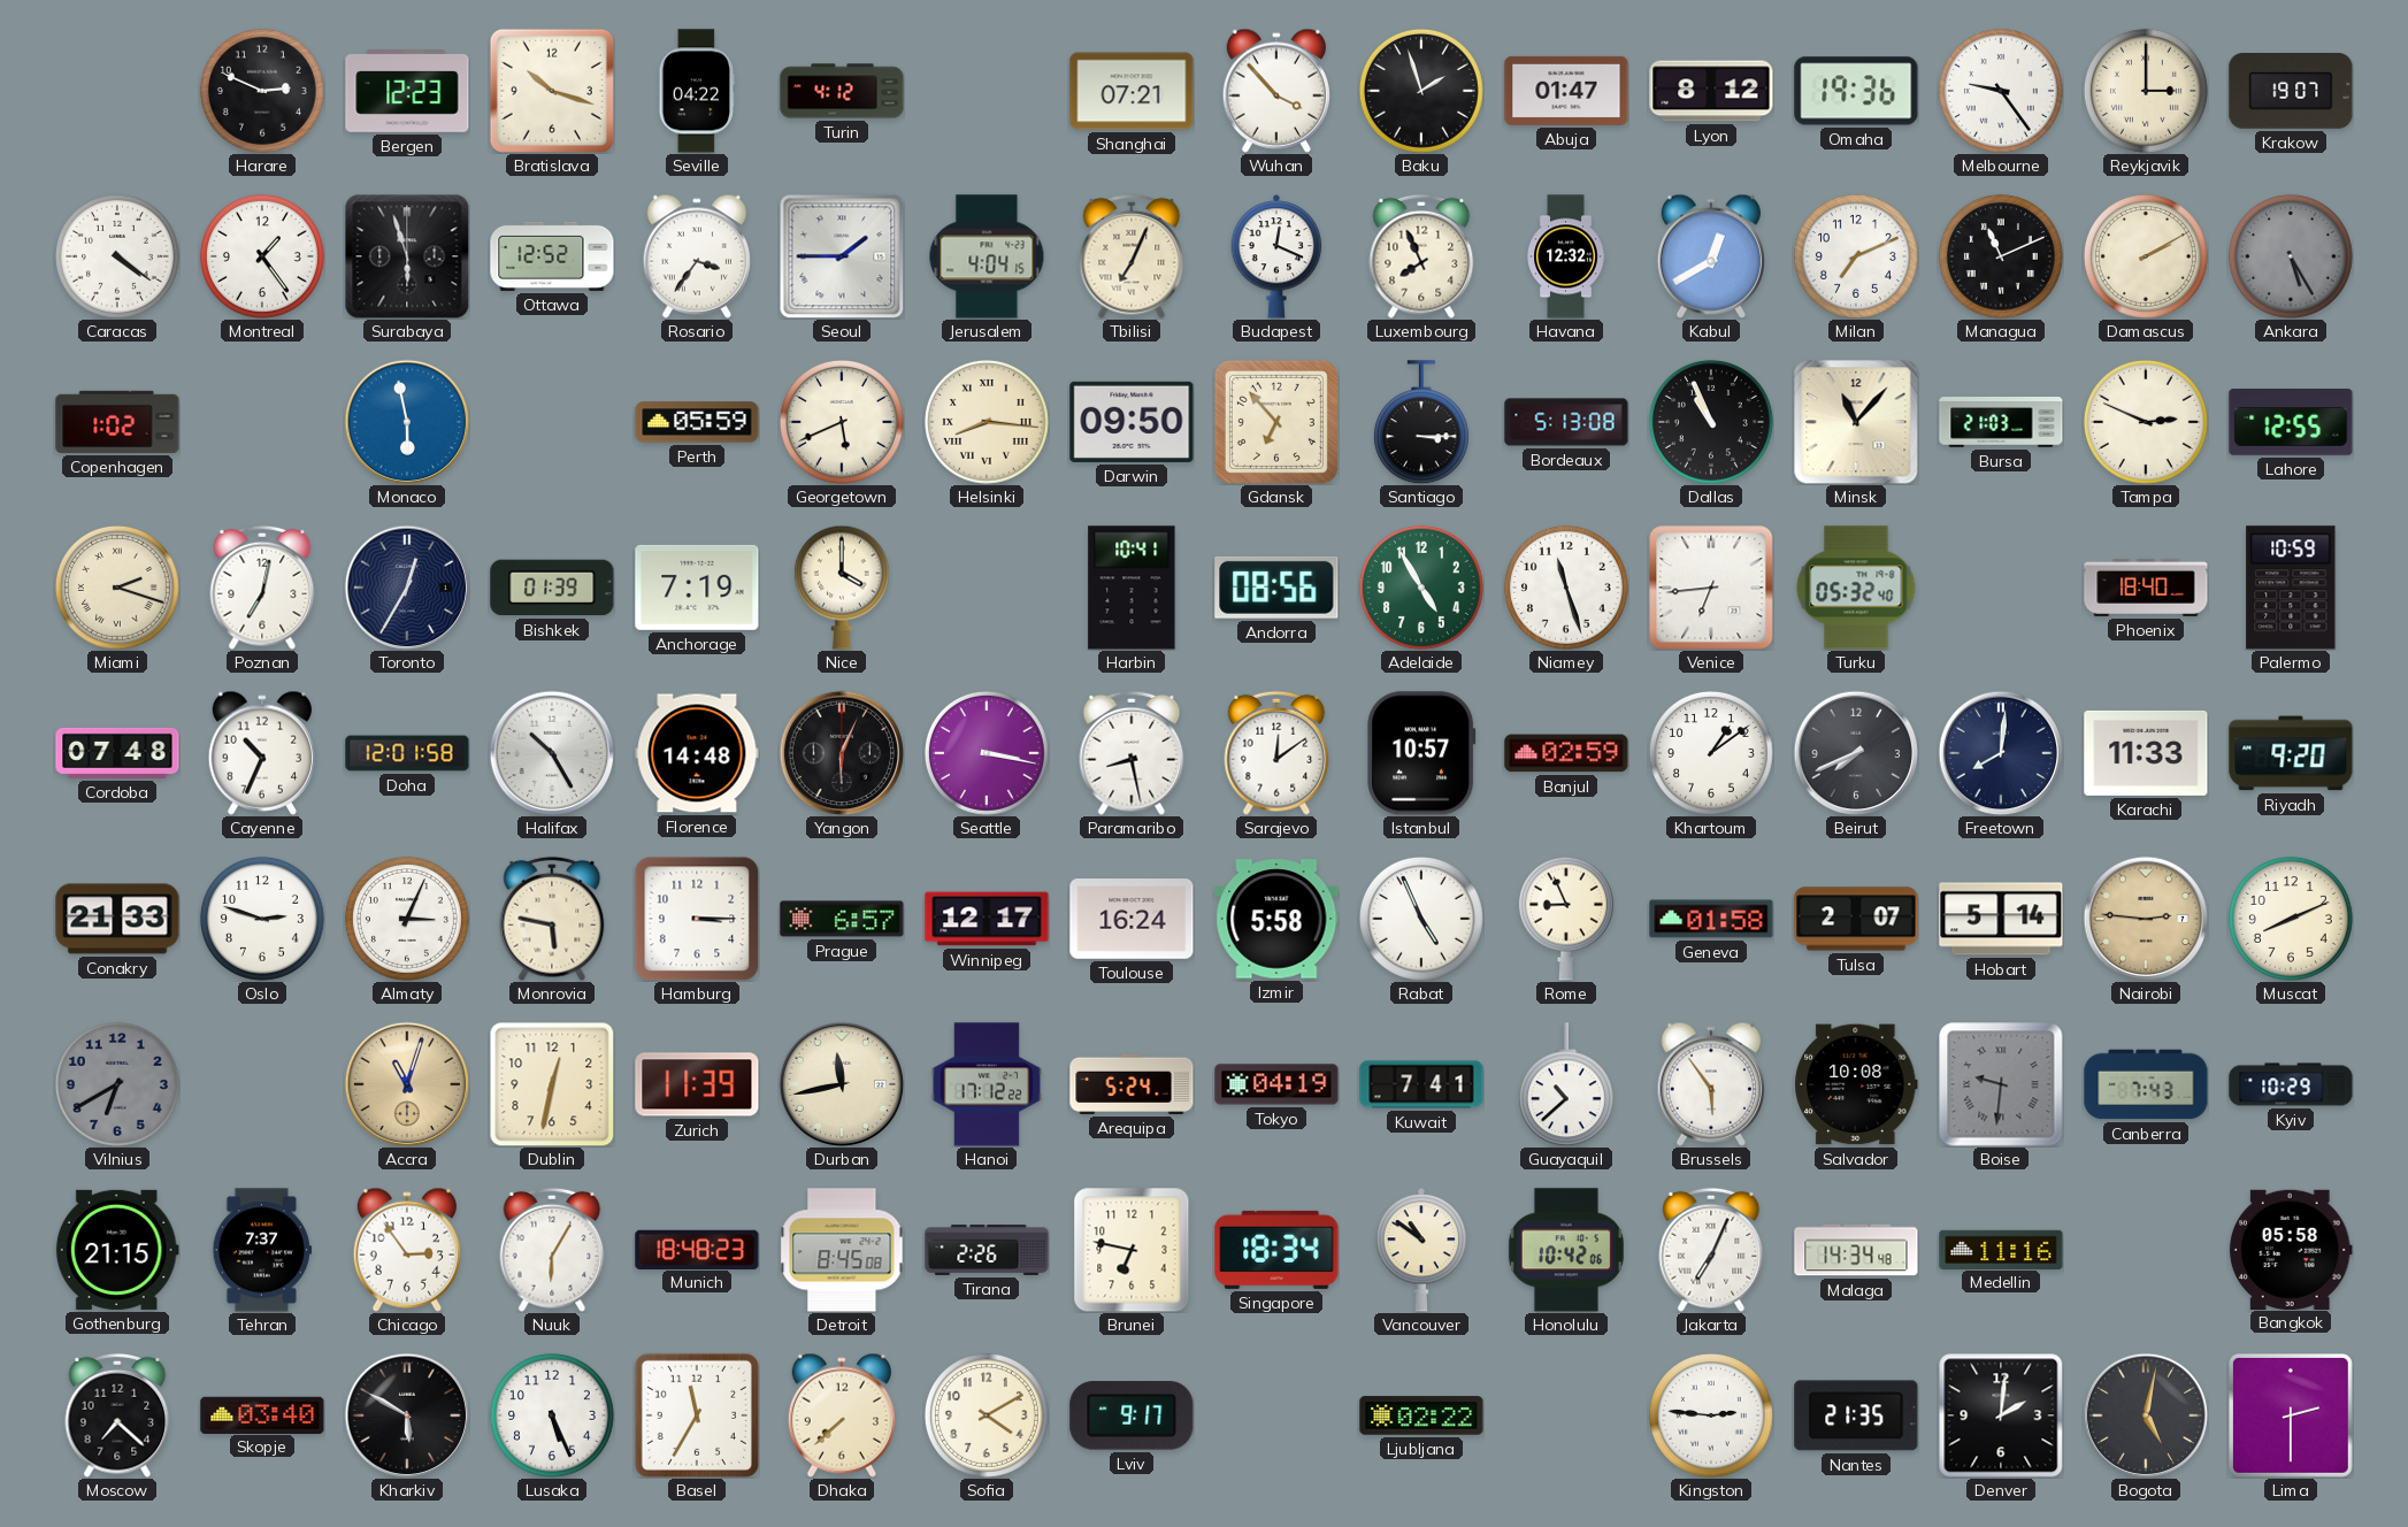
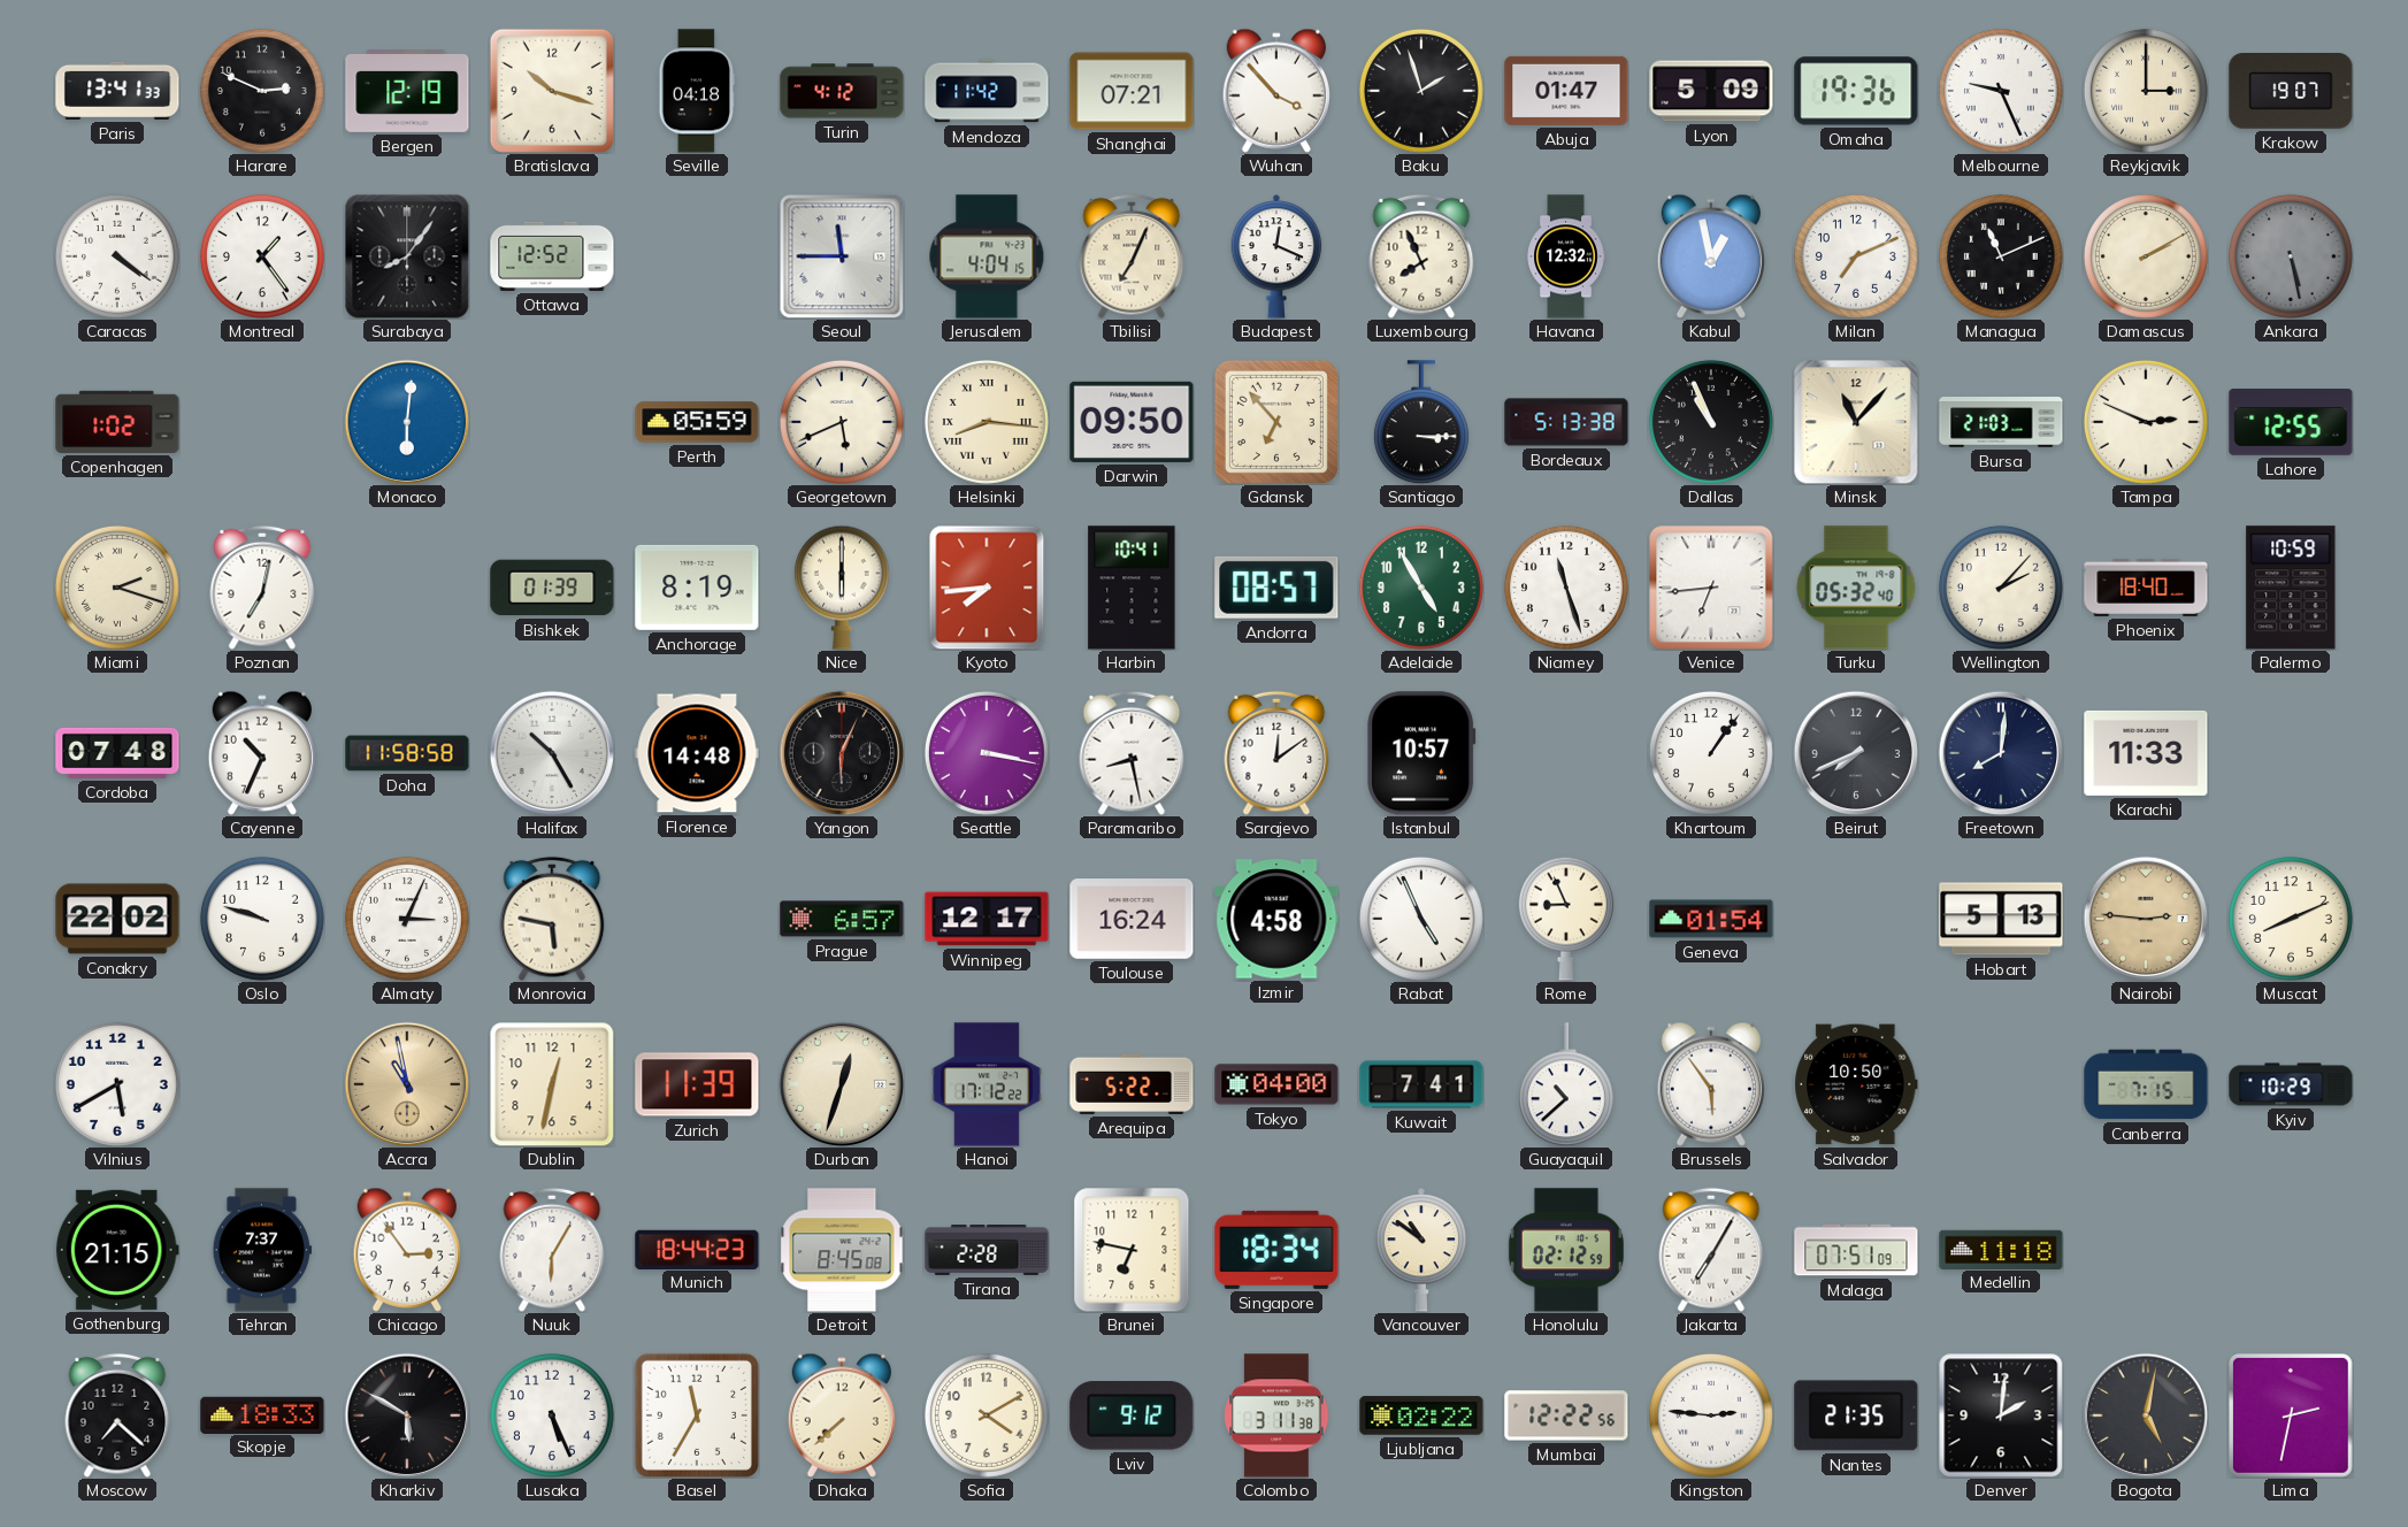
Paris: none -> 13:41 (117, 91)
Bergen: 12:23 -> 12:19 (407, 92)
Seville: 04:22 -> 04:18 (697, 91)
Mendoza: none -> 11:42 (987, 91)
Lyon: 8:12 -> 5:09 (1711, 91)
Melbourne: 9:24 -> 9:26 (2001, 91)
Surabaya: 5:57 -> 8:06 (407, 256)
Rosario: 3:36 -> none (696, 256)
Seoul: 1:45 -> 11:45 (842, 256)
Kabul: 12:40 -> 12:58 (1710, 256)
Ankara: 5:25 -> 5:28 (2291, 256)
Monaco: 5:58 -> 6:01 (406, 421)
Bordeaux: 5:13:08 -> 5:13:38 (1566, 422)
Toronto: 12:35 -> none (406, 586)
Anchorage: 7:19 -> 8:19 (697, 588)
Nice: 4:00 -> 6:00 (842, 588)
Kyoto: none -> 7:44 (987, 588)
Andorra: 08:56 -> 08:57 (1276, 588)
Wellington: none -> 2:07 (2001, 588)
Doha: 12:01 -> 11:58 (407, 753)
Banjul: 02:59 -> none (1566, 753)
Khartoum: 1:09 -> 1:06 (1711, 753)
Riyadh: 9:20 -> none (2291, 753)
Conakry: 21:33 -> 22:02 (117, 919)
Oslo: 2:48 -> 9:48 (262, 919)
Hamburg: 3:15 -> none (697, 919)
Izmir: 5:58 -> 4:58 (1276, 919)
Geneva: 01:58 -> 01:54 (1711, 919)
Tulsa: 2:07 -> none (1856, 919)
Hobart: 5:14 -> 5:13 (2001, 919)
Vilnius: 6:40 -> 5:40 (117, 1084)
Vilnius dial: grey -> white (117, 1084)
Accra: 11:03 -> 10:58 (406, 1083)
Durban: 11:43 -> 12:33 (841, 1083)
Arequipa: 5:24 -> 5:22 (1132, 1084)
Tokyo: 04:19 -> 04:00 (1276, 1084)
Salvador: 10:08 -> 10:50 (1856, 1084)
Boise: 9:31 -> none (2001, 1084)
Canberra: 7:43 -> 7:15 (2146, 1084)
Munich: 18:48 -> 18:44 (697, 1249)
Tirana: 2:26 -> 2:28 (987, 1251)
Honolulu: 10:42 -> 02:12 (1566, 1250)
Jakarta: 7:04 -> 7:05 (1711, 1250)
Malaga: 14:34 -> 07:51 (1856, 1250)
Medellin: 11:16 -> 11:18 (2001, 1249)
Bangkok: 05:58 -> none (2291, 1249)
Skopje: 03:40 -> 18:33 (262, 1414)
Lviv: 9:17 -> 9:12 (1132, 1415)
Colombo: none -> 3:11 (1276, 1415)
Mumbai: none -> 12:22 (1566, 1415)
Lima: 2:30 -> 2:32 (2292, 1417)
